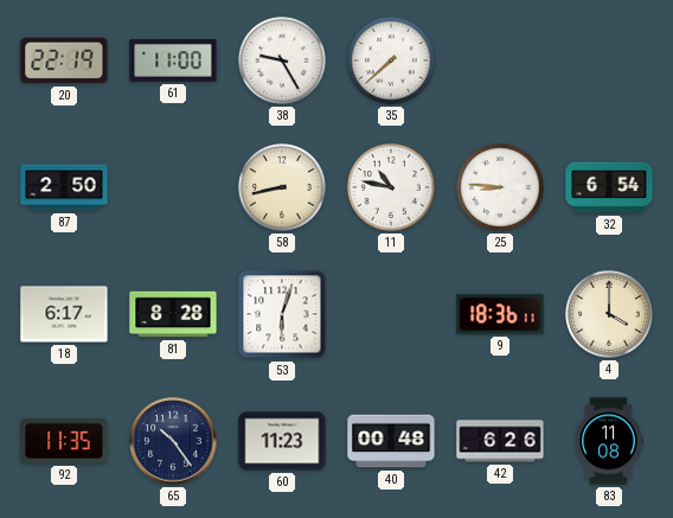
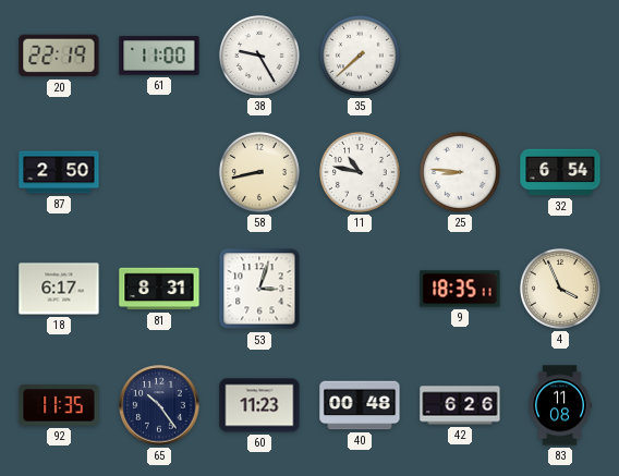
81: 8:28 -> 8:31 (159, 289)
53: 6:03 -> 3:03 (259, 289)
9: 18:36 -> 18:35 (460, 289)
4: 4:00 -> 3:56 (560, 289)
